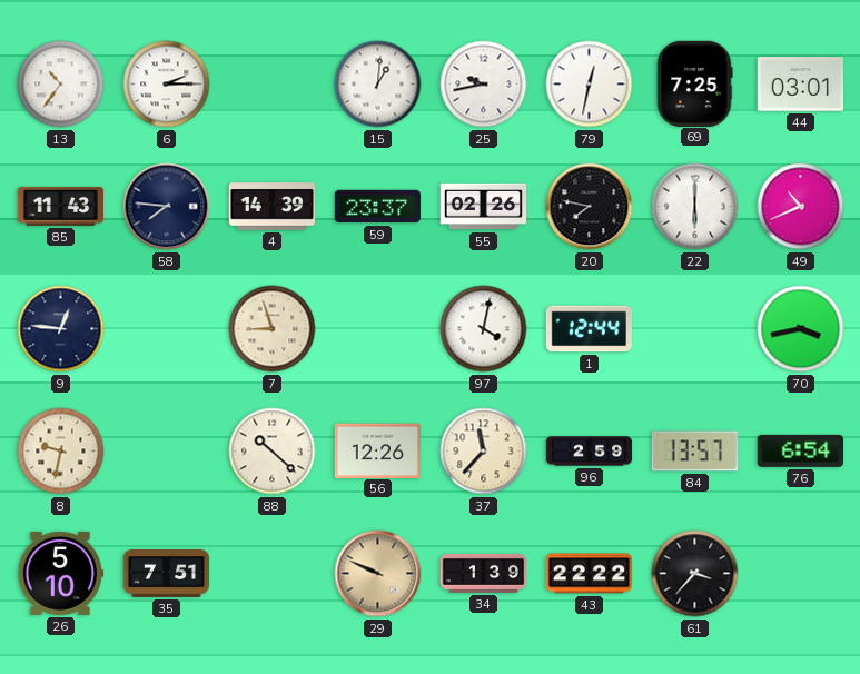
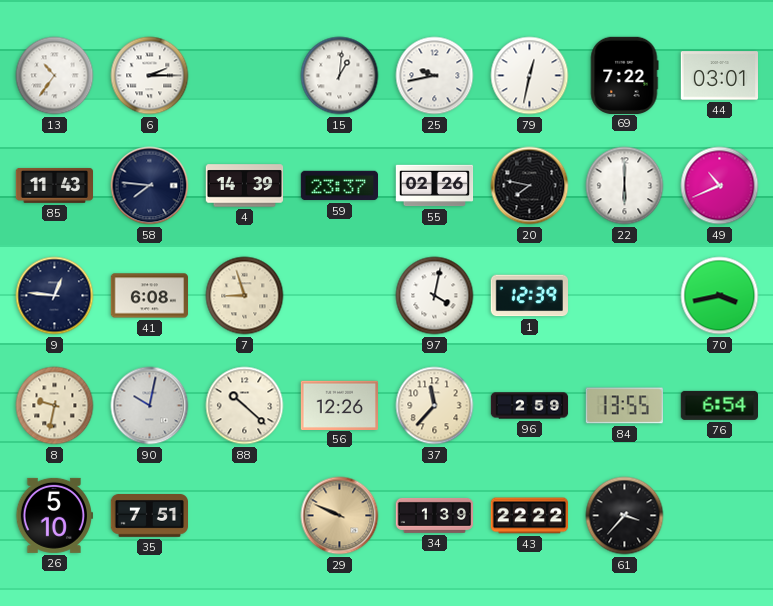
69: 7:25 -> 7:22 (624, 75)
41: none -> 6:08 (150, 296)
1: 12:44 -> 12:39 (529, 296)
90: none -> 10:02 (150, 406)
84: 13:57 -> 13:55 (624, 406)
